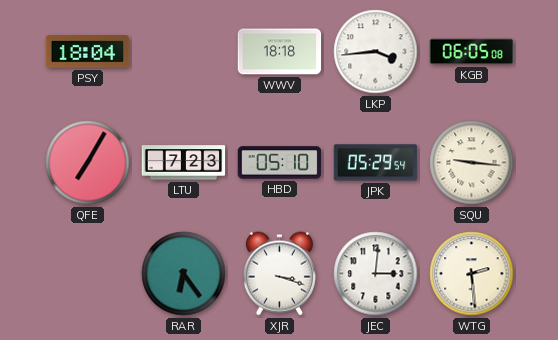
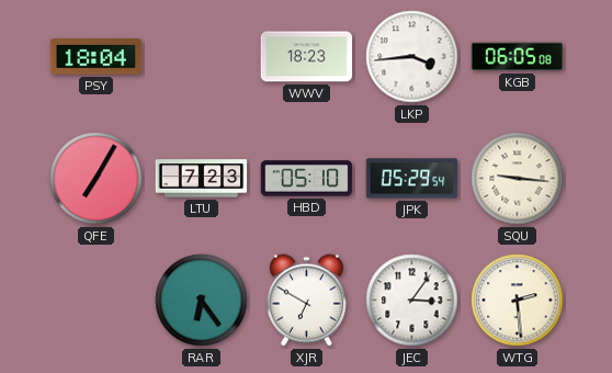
WWV: 18:18 -> 18:23 (307, 57)
XJR: 3:18 -> 6:50 (306, 301)
JEC: 3:01 -> 3:06 (412, 301)
